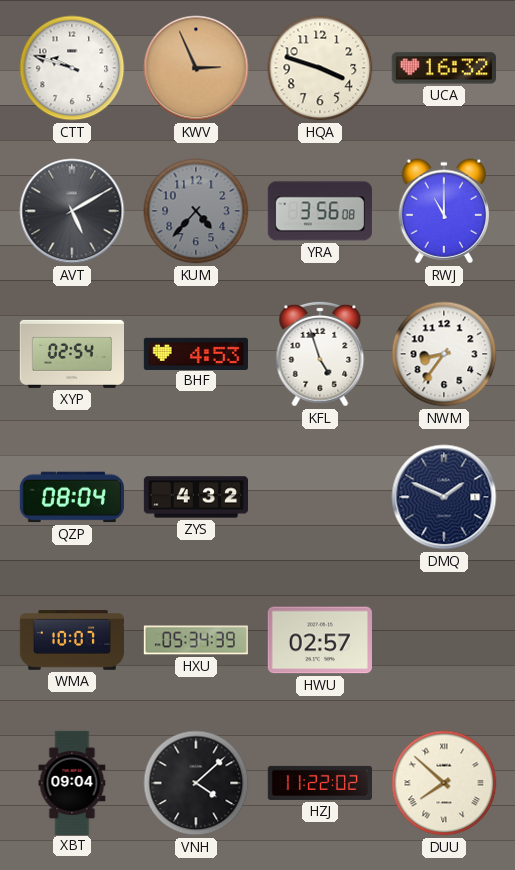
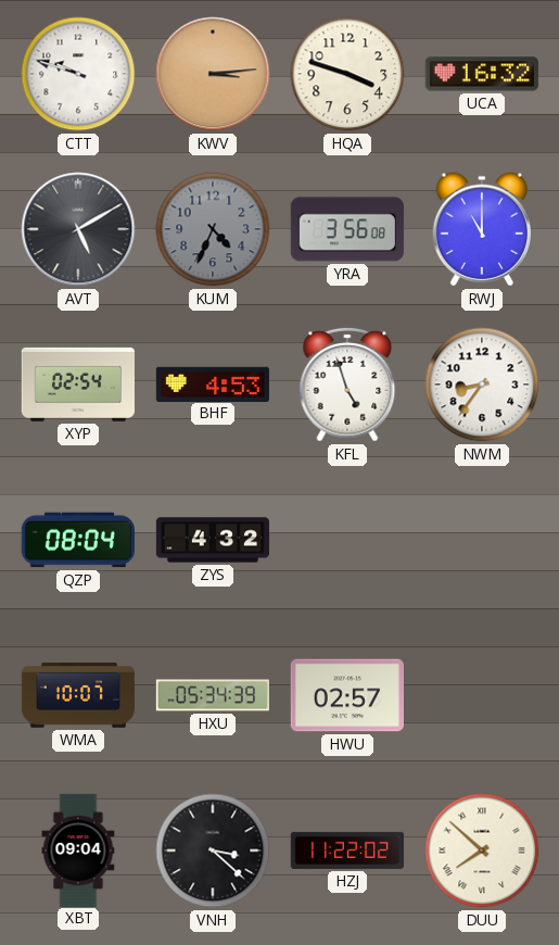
KWV: 2:56 -> 3:14 (213, 74)
KUM: 4:37 -> 4:34 (213, 229)
DMQ: 1:49 -> none (444, 497)
VNH: 4:08 -> 3:22 (213, 850)
